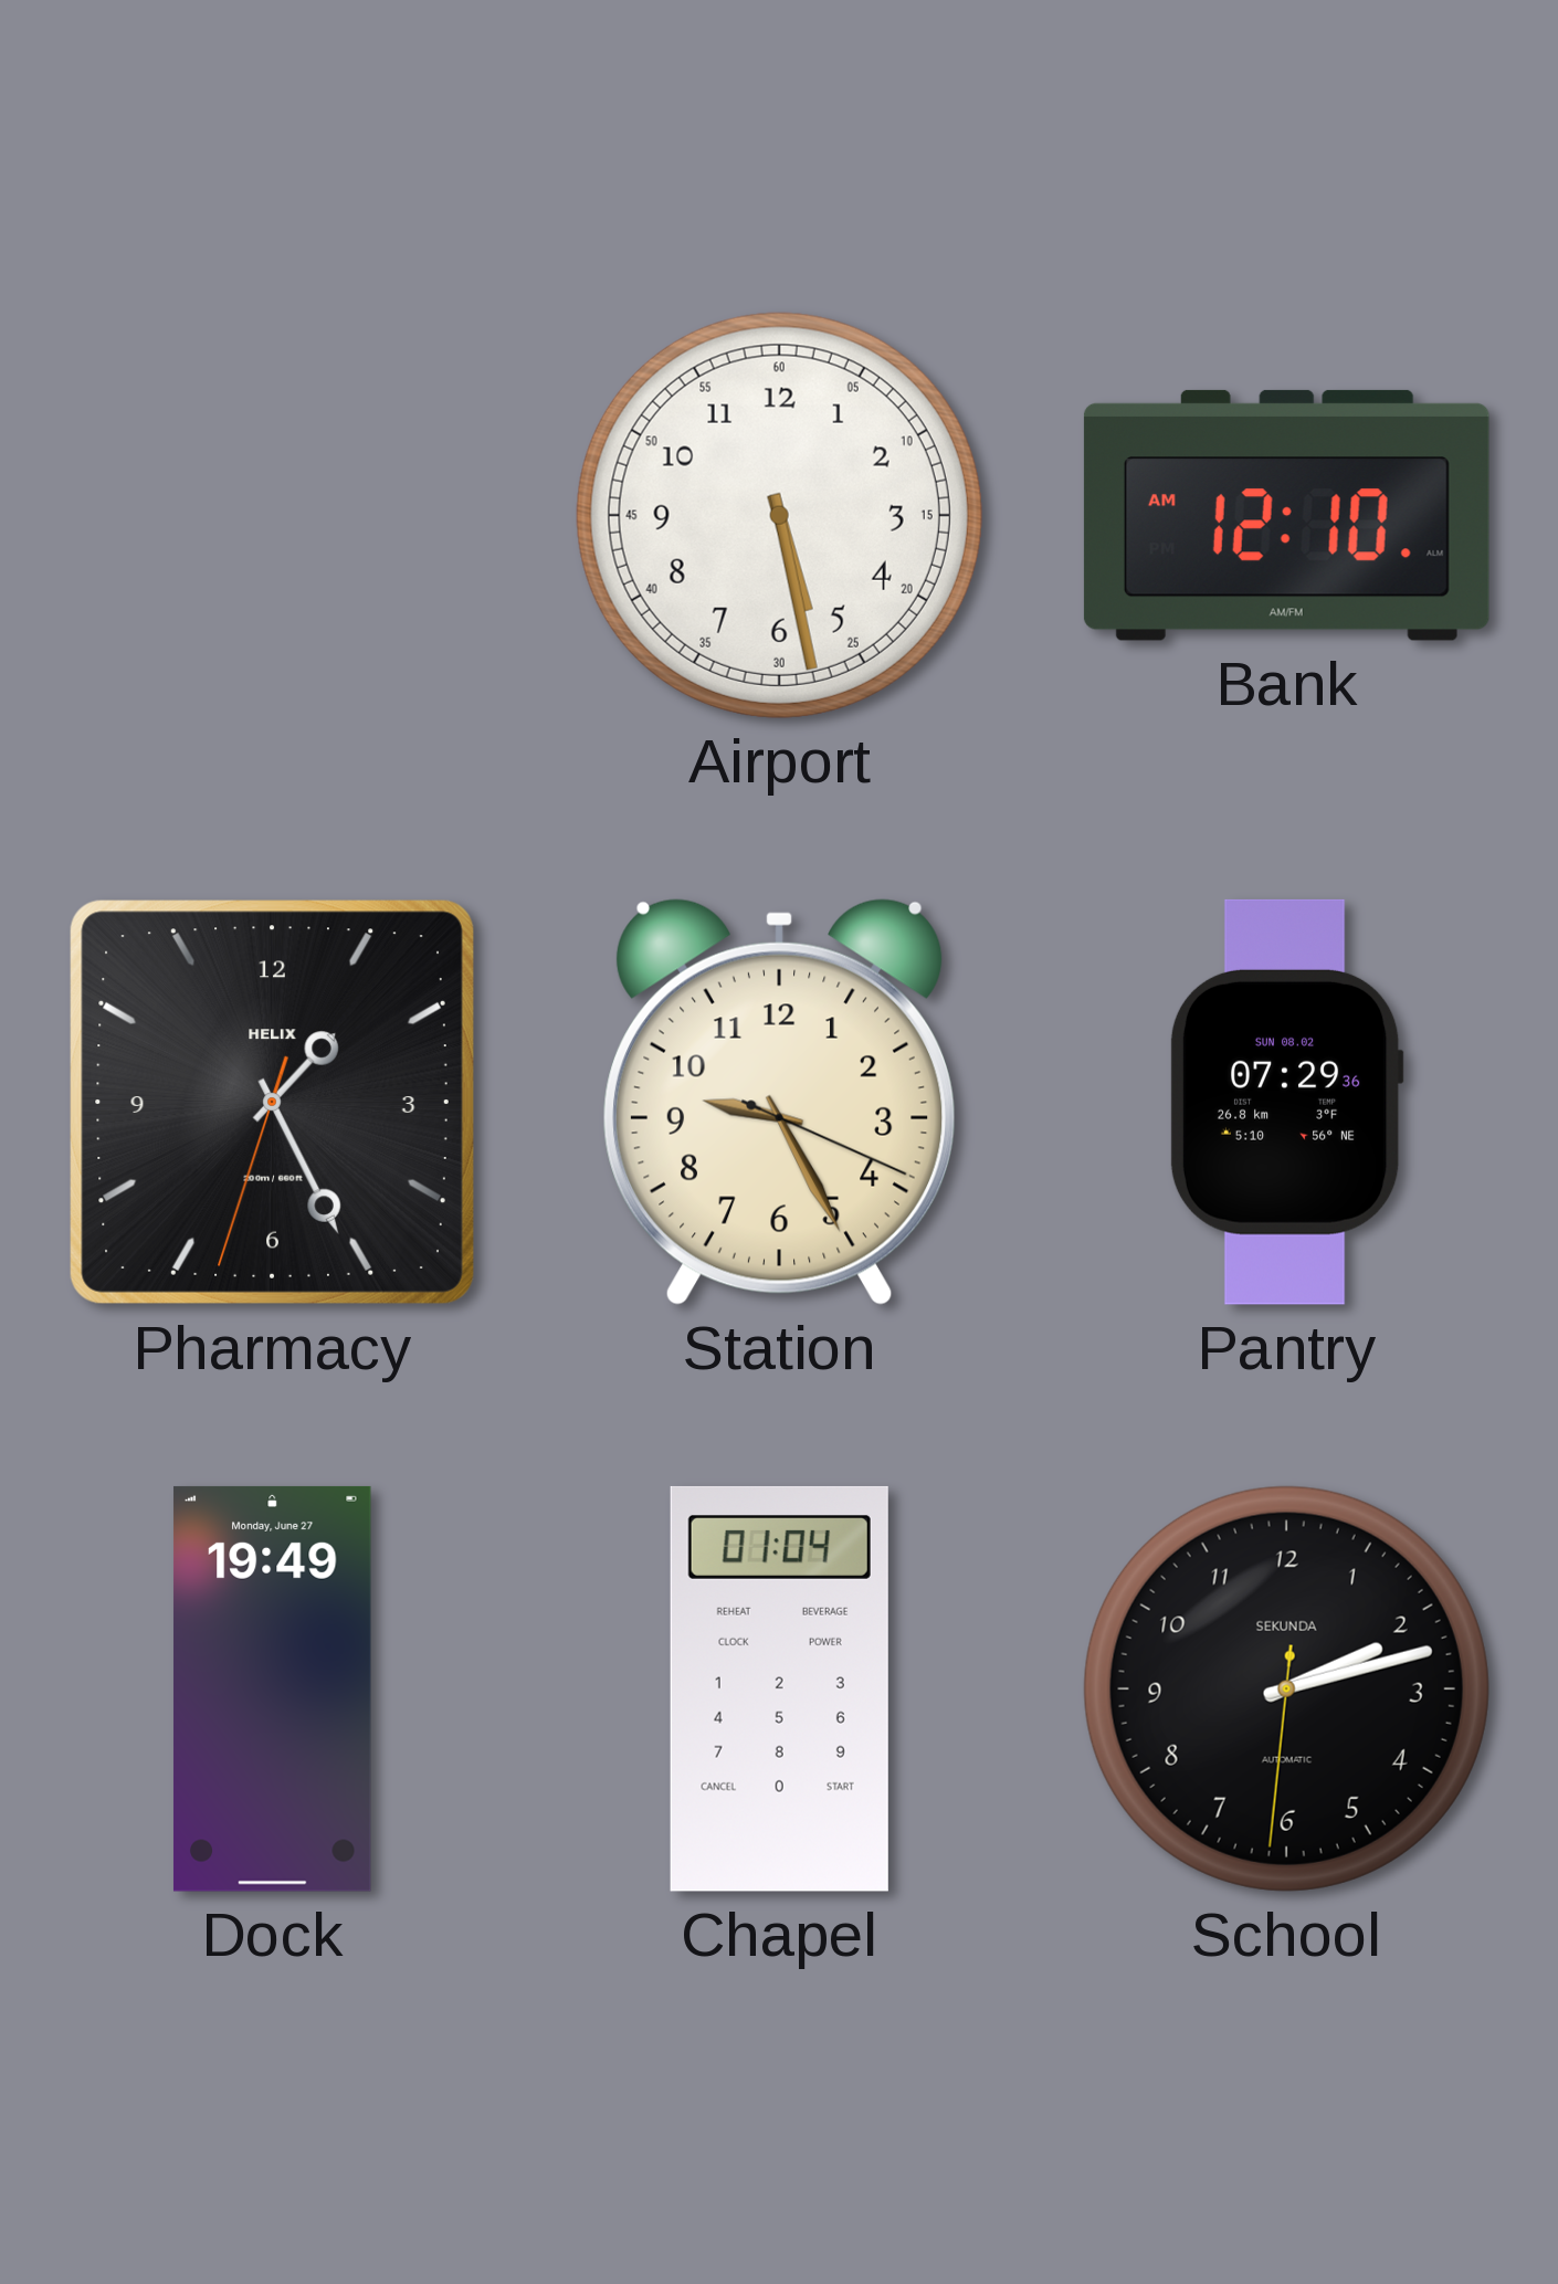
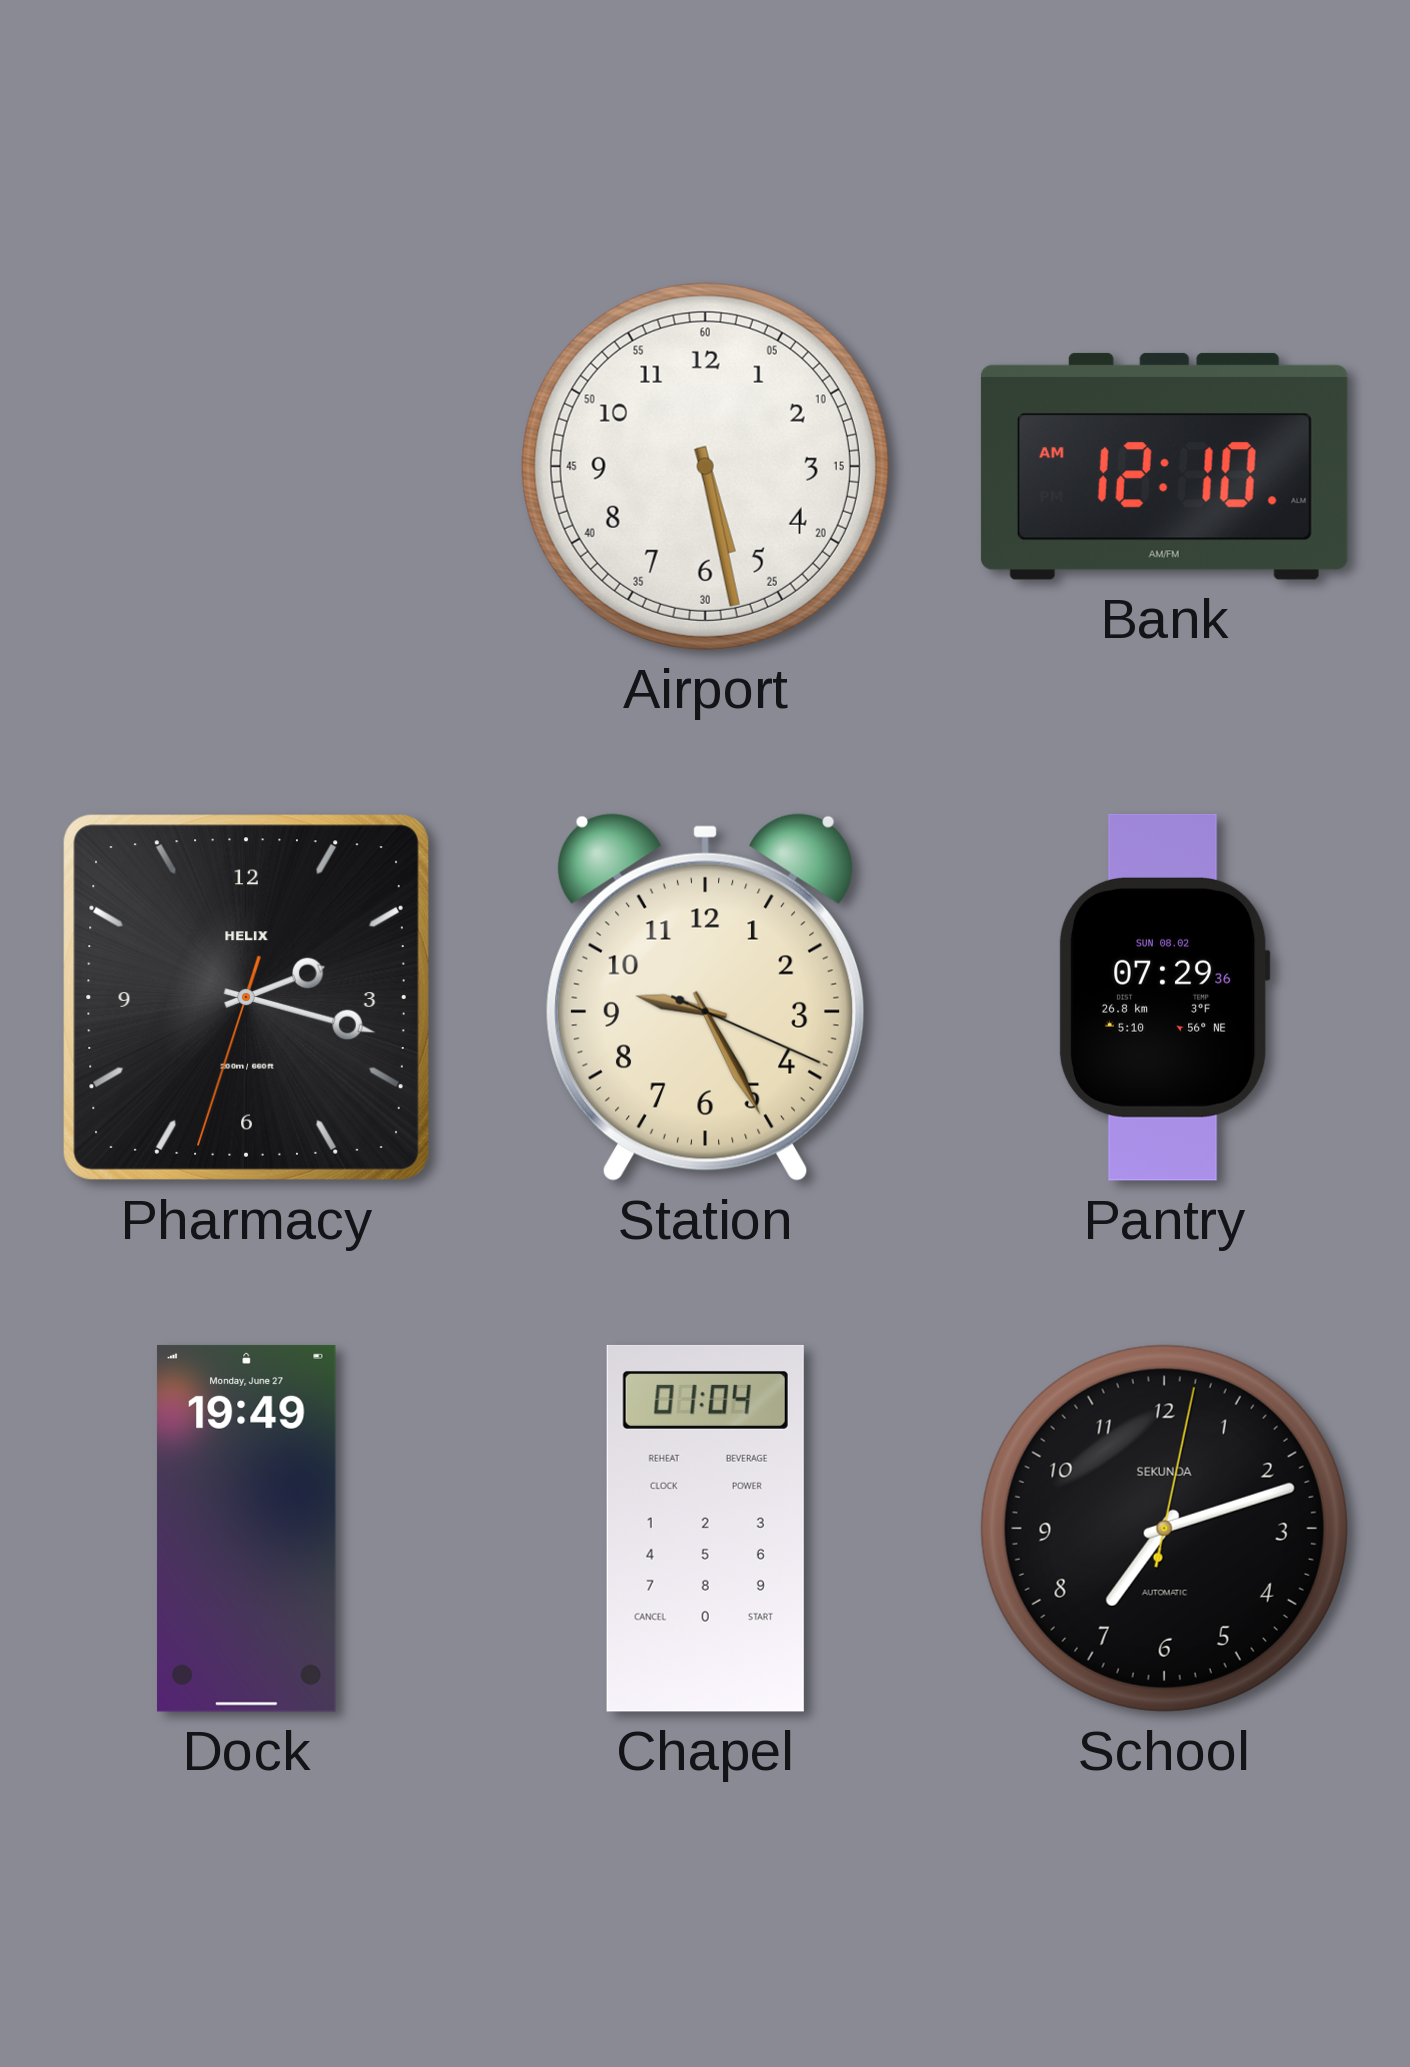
Pharmacy: 1:25 -> 2:17 (246, 997)
School: 2:12 -> 7:12 (1164, 1528)
